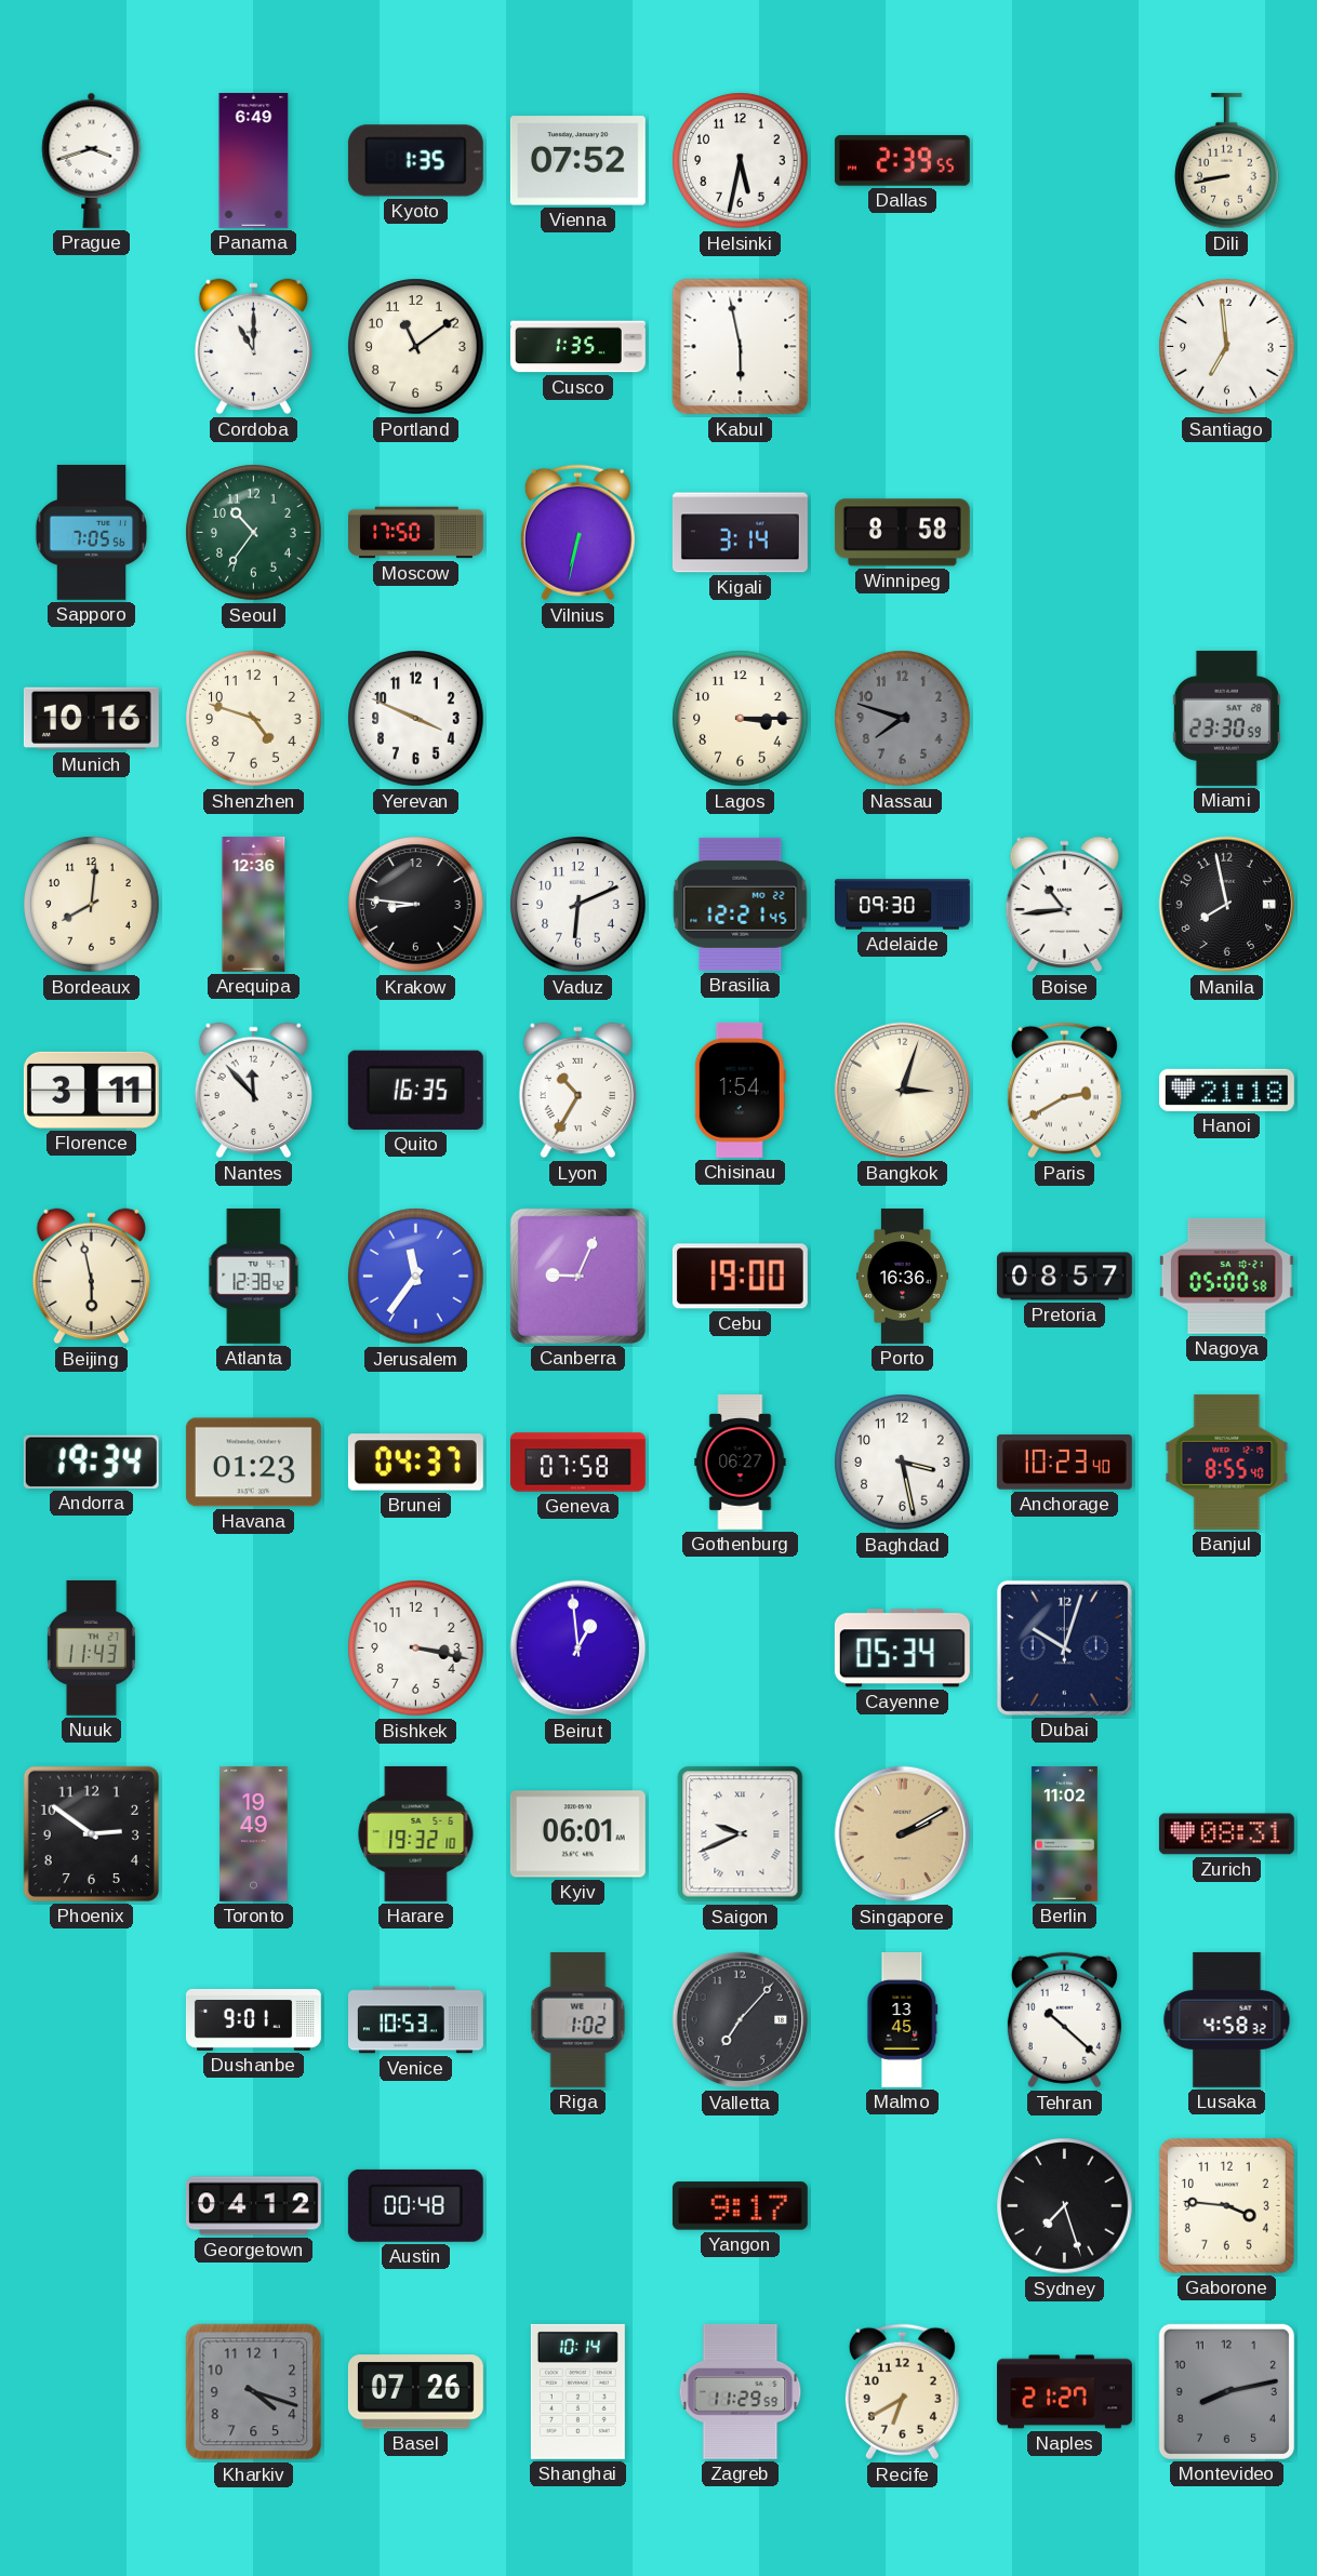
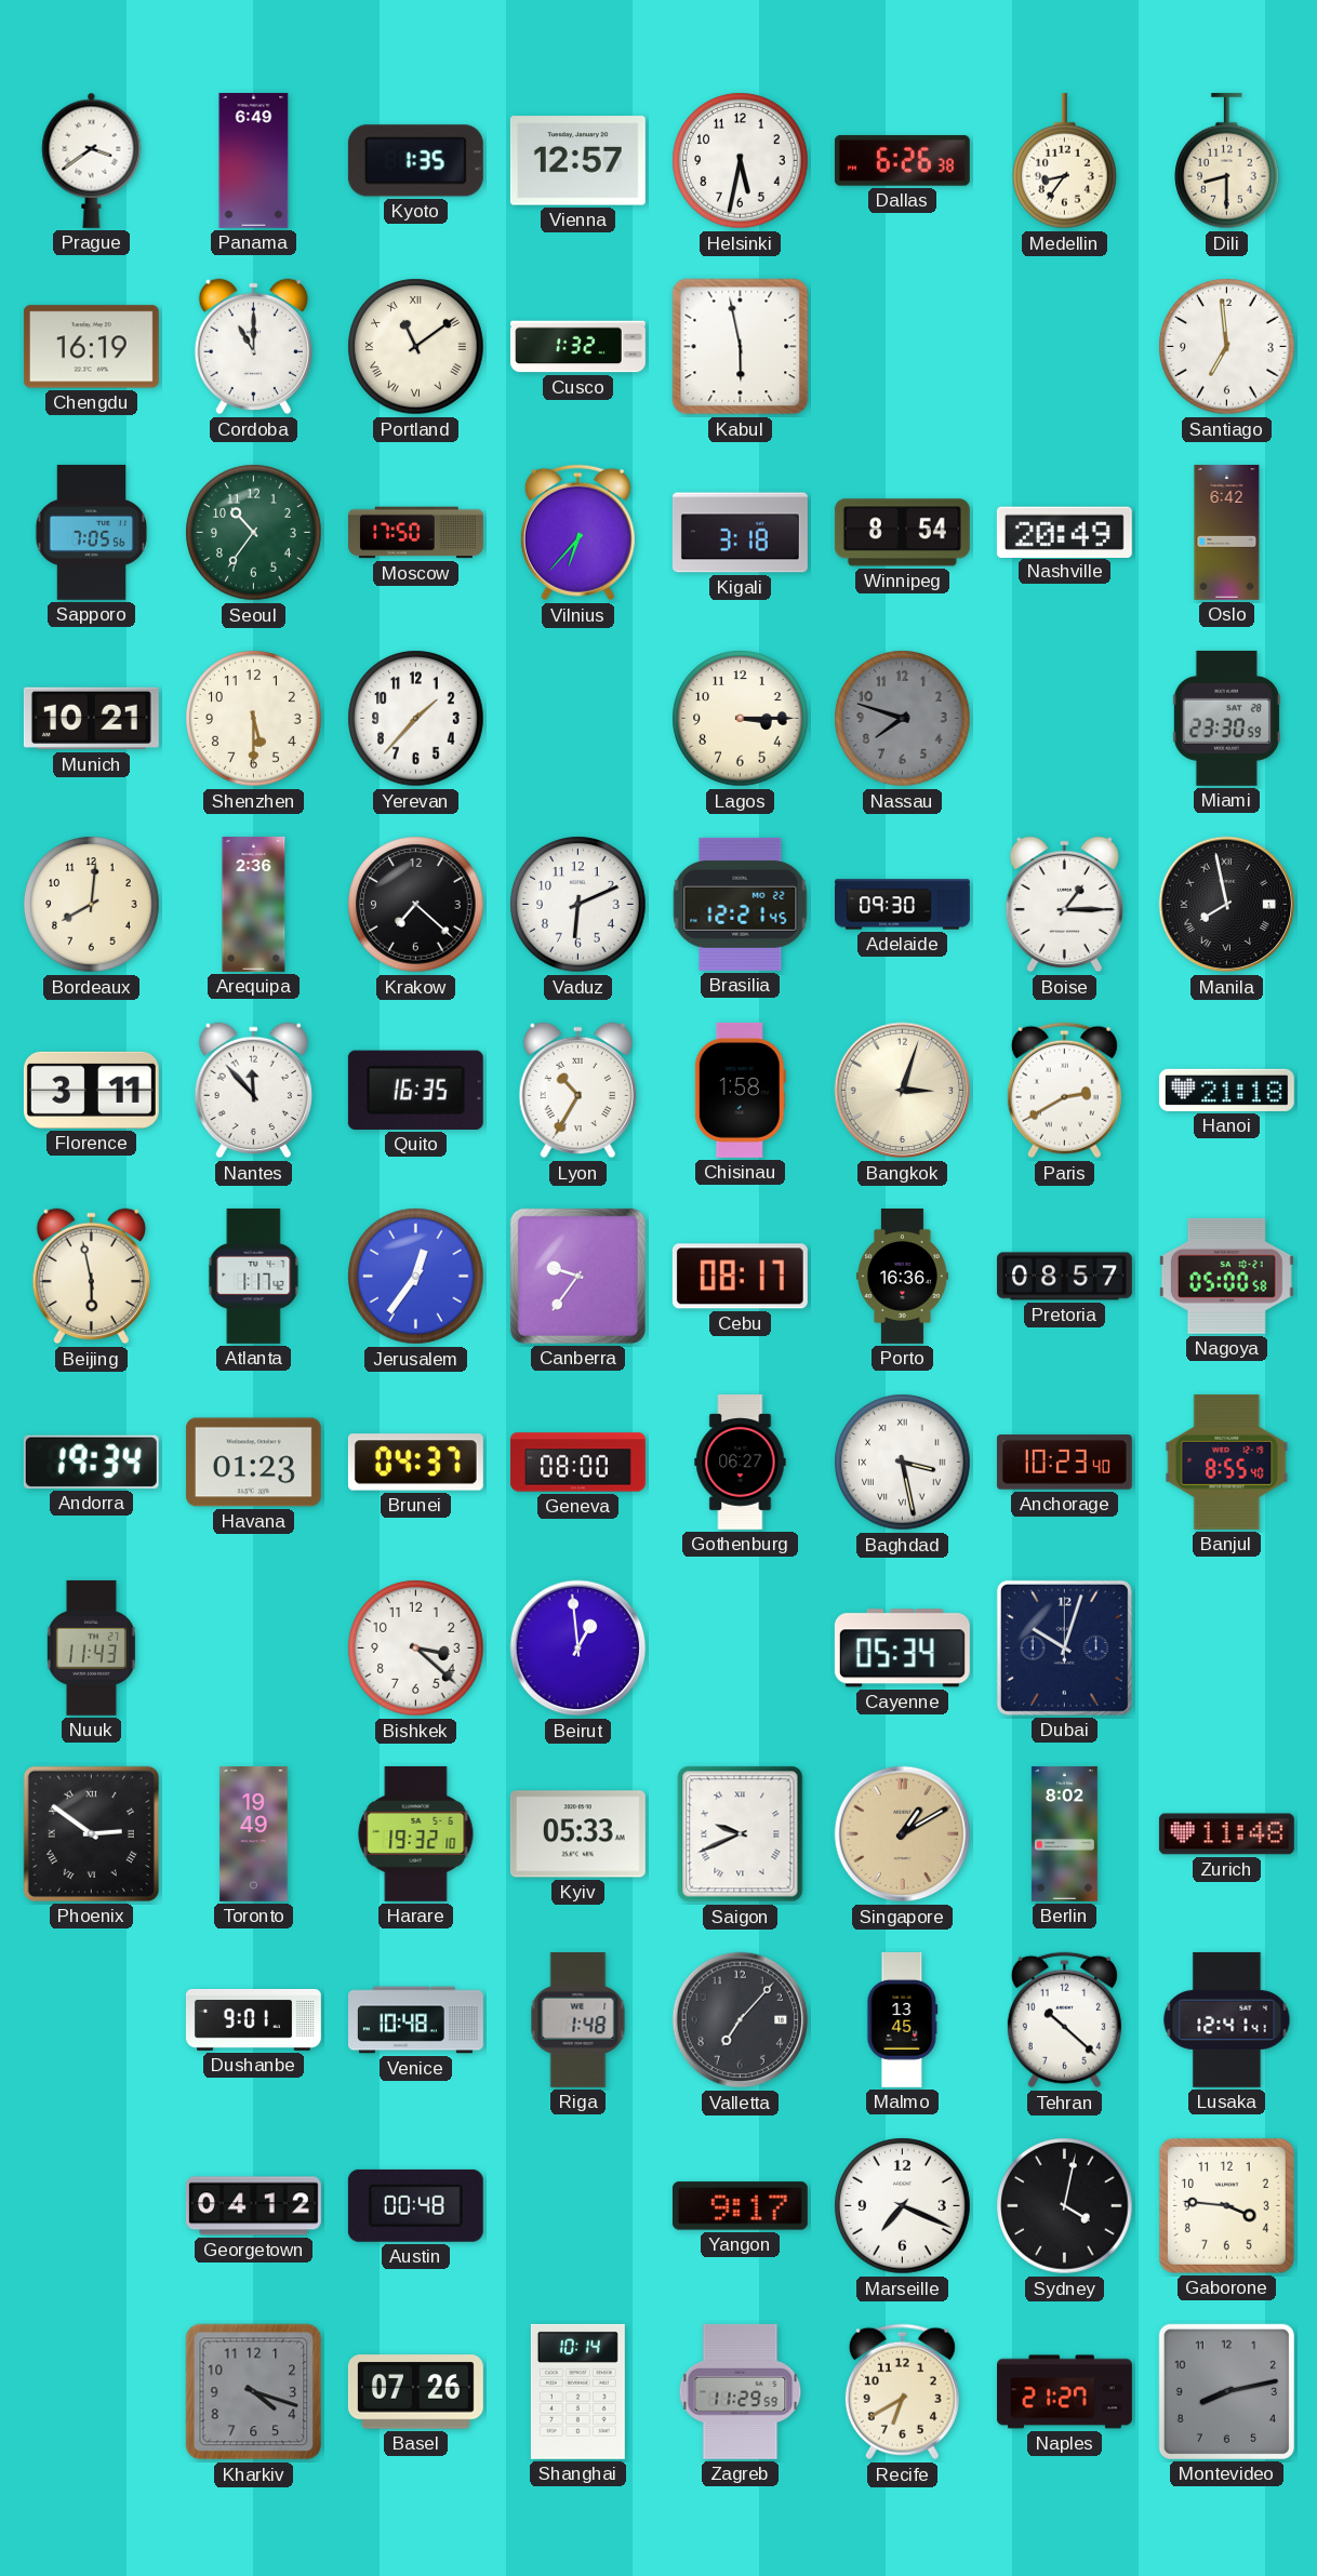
Prague: 3:42 -> 3:39 (92, 160)
Vienna: 07:52 -> 12:57 (577, 161)
Dallas: 2:39 -> 6:26 (902, 161)
Medellin: none -> 8:36 (1065, 161)
Dili: 8:43 -> 8:30 (1227, 161)
Chengdu: none -> 16:19 (91, 347)
Portland numerals: Arabic -> Roman (416, 347)
Cusco: 1:35 -> 1:32 (578, 347)
Vilnius: 6:32 -> 6:37 (577, 533)
Kigali: 3:14 -> 3:18 (740, 533)
Winnipeg: 8:58 -> 8:54 (902, 533)
Nashville: none -> 20:49 (1064, 532)
Oslo: none -> 6:42 (1227, 532)
Munich: 10:16 -> 10:21 (91, 719)
Shenzhen: 4:48 -> 5:30 (254, 719)
Yerevan: 3:49 -> 1:37 (416, 719)
Arequipa: 12:36 -> 2:36 (254, 904)
Krakow: 8:46 -> 7:22 (416, 905)
Boise: 10:44 -> 1:15 (1064, 905)
Manila numerals: Arabic -> Roman (1227, 905)
Chisinau: 1:54 -> 1:58 (740, 1090)
Atlanta: 12:38 -> 1:17 (254, 1276)
Jerusalem: 11:36 -> 12:36 (416, 1277)
Canberra: 9:04 -> 9:36 (577, 1276)
Cebu: 19:00 -> 08:17 (740, 1277)
Geneva: 07:58 -> 08:00 (577, 1463)
Baghdad numerals: Arabic -> Roman (903, 1463)
Bishkek: 3:17 -> 3:22 (416, 1649)
Phoenix numerals: Arabic -> Roman (91, 1833)
Kyiv: 06:01 -> 05:33 (577, 1834)
Singapore: 2:10 -> 1:10 (903, 1834)
Berlin: 11:02 -> 8:02 (1064, 1833)
Zurich: 08:31 -> 11:48 (1226, 1834)
Venice: 10:53 -> 10:48 (416, 2020)
Riga: 1:02 -> 1:48 (578, 2019)
Lusaka: 4:58 -> 12:41 (1227, 2019)
Marseille: none -> 7:19 (903, 2206)
Sydney: 7:27 -> 4:02 (1065, 2206)
